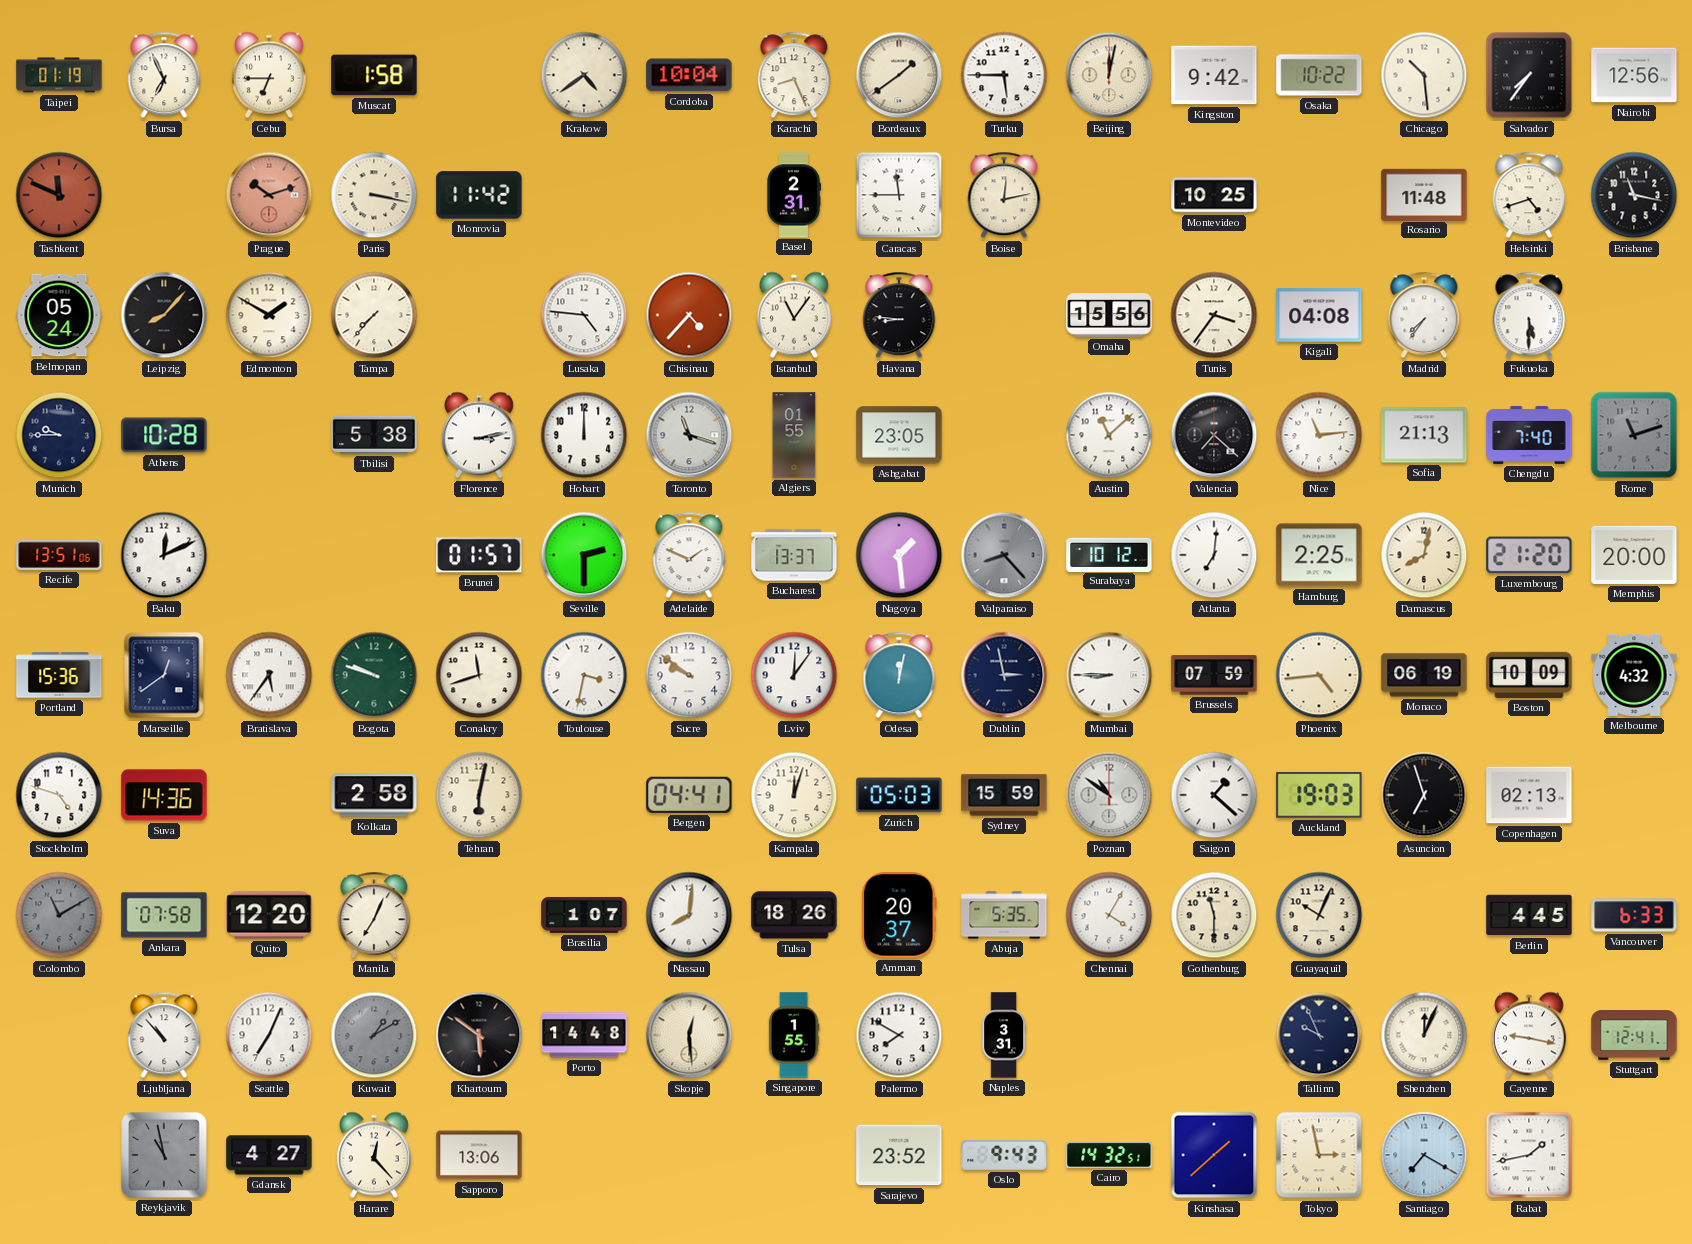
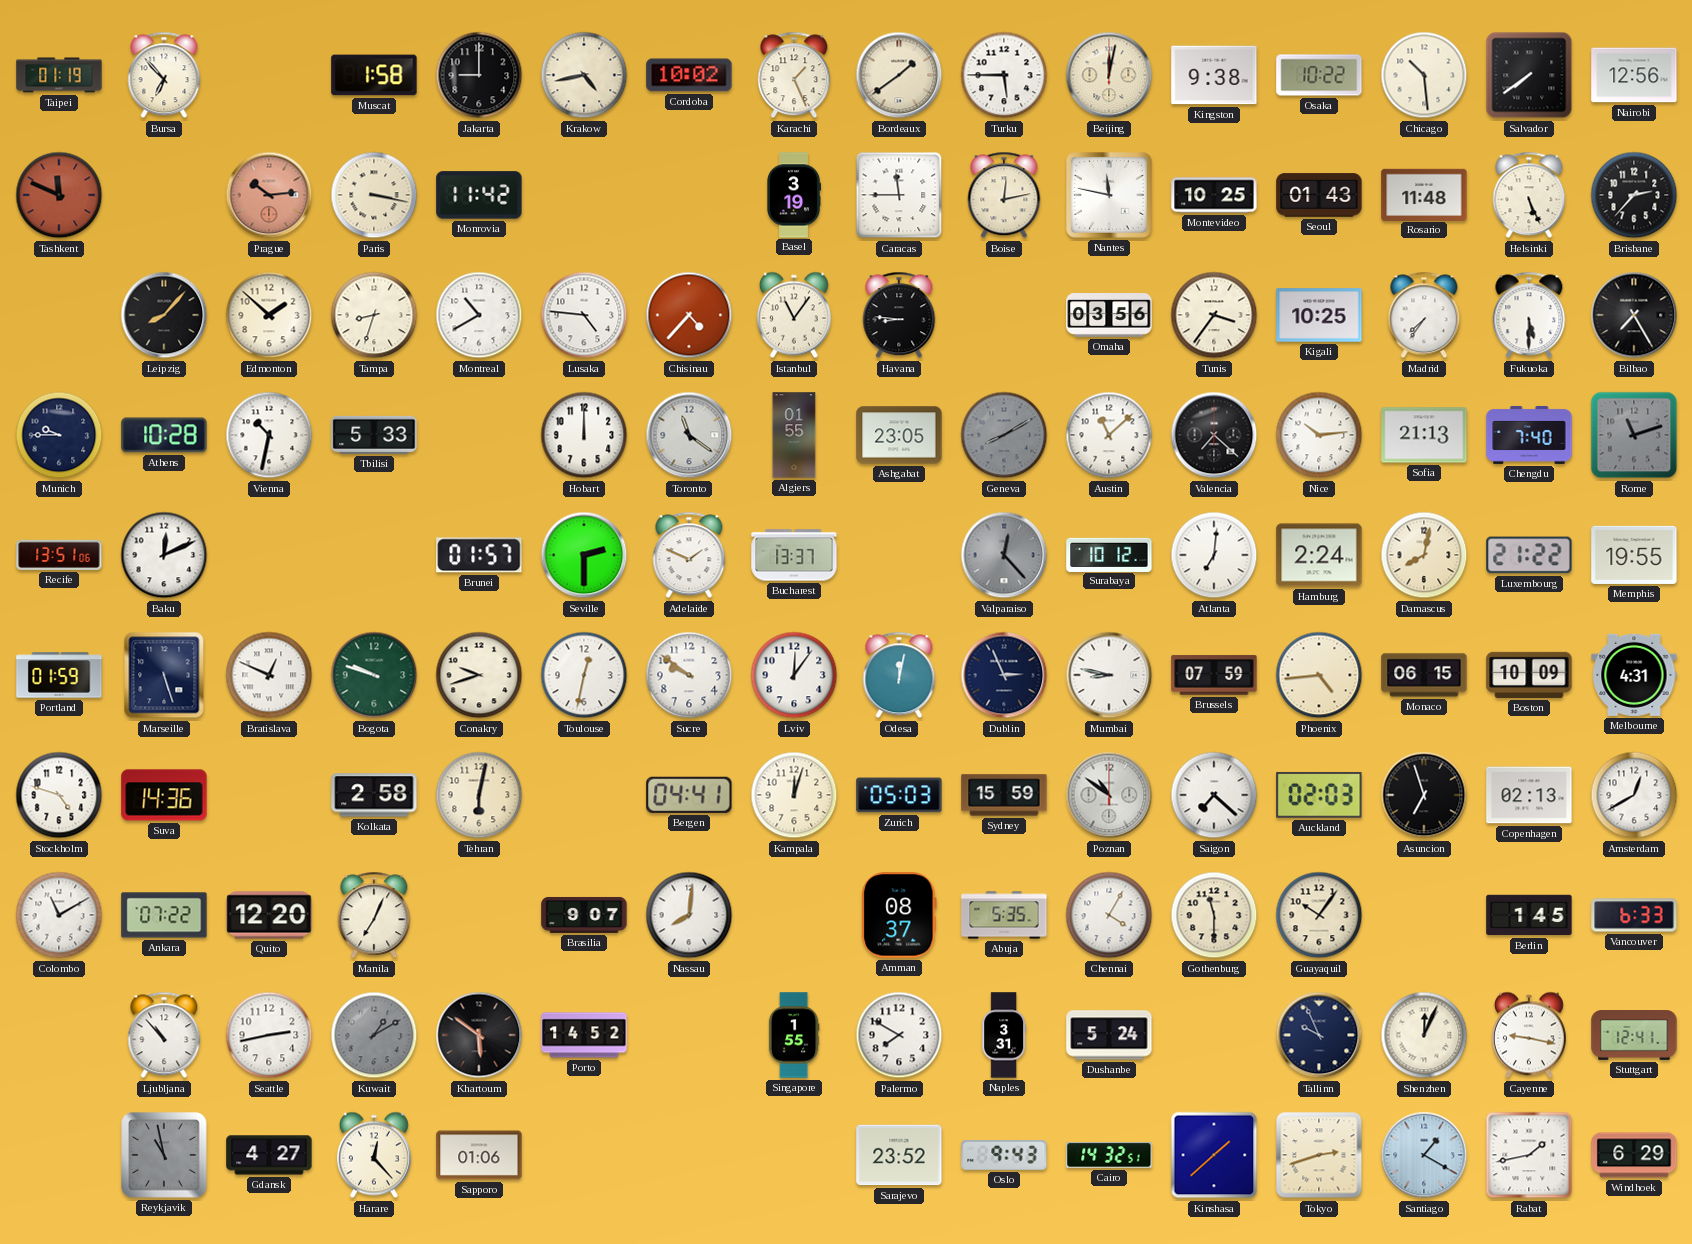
Bursa: 6:56 -> 6:53 (164, 75)
Cebu: 6:45 -> none (269, 75)
Jakarta: none -> 9:00 (479, 75)
Krakow: 4:39 -> 4:43 (584, 75)
Cordoba: 10:04 -> 10:02 (689, 75)
Karachi: 8:26 -> 1:26 (794, 75)
Kingston: 9:42 -> 9:38 (1214, 75)
Salvador: 7:36 -> 7:39 (1529, 75)
Prague: 10:12 -> 10:14 (269, 195)
Basel: 2:31 -> 3:19 (793, 195)
Nantes: none -> 11:47 (1110, 196)
Seoul: none -> 01:43 (1319, 195)
Helsinki: 4:42 -> 5:26 (1529, 195)
Brisbane: 11:17 -> 2:37 (1634, 195)
Belmopan: 05:24 -> none (59, 315)
Edmonton: 1:50 -> 1:52 (269, 315)
Tampa: 7:37 -> 8:33 (374, 315)
Montreal: none -> 10:40 (479, 315)
Omaha: 15:56 -> 03:56 (1109, 316)
Kigali: 04:08 -> 10:25 (1319, 315)
Bilbao: none -> 7:25 (1634, 315)
Vienna: none -> 10:32 (269, 435)
Tbilisi: 5:38 -> 5:33 (374, 435)
Florence: 3:13 -> none (479, 435)
Toronto: 11:18 -> 11:21 (689, 435)
Geneva: none -> 8:10 (1004, 435)
Nice: 11:14 -> 10:14 (1319, 435)
Nagoya: 1:29 -> none (899, 555)
Valparaiso: 8:23 -> 12:23 (1004, 555)
Hamburg: 2:25 -> 2:24 (1319, 555)
Luxembourg: 21:20 -> 21:22 (1529, 555)
Memphis: 20:00 -> 19:55 (1634, 555)
Portland: 15:36 -> 01:59 (59, 675)
Marseille: 12:39 -> 5:27 (164, 675)
Bratislava: 5:36 -> 12:49 (269, 675)
Conakry: 11:42 -> 9:42 (479, 675)
Toulouse: 3:32 -> 12:32 (584, 675)
Dublin: 2:58 -> 2:56 (1004, 675)
Mumbai: 8:45 -> 8:47 (1109, 675)
Monaco: 06:19 -> 06:15 (1424, 675)
Melbourne: 4:32 -> 4:31 (1634, 675)
Saigon: 1:22 -> 7:22 (1214, 795)
Auckland: 19:03 -> 02:03 (1319, 795)
Amsterdam: none -> 12:40 (1634, 795)
Colombo dial: grey -> white (59, 915)
Ankara: 07:58 -> 07:22 (164, 915)
Brasilia: 1:07 -> 9:07 (584, 915)
Tulsa: 18:26 -> none (794, 915)
Amman: 20:37 -> 08:37 (899, 915)
Guayaquil: 10:04 -> 10:06 (1319, 915)
Berlin: 4:45 -> 1:45 (1529, 915)
Seattle: 7:04 -> 2:43 (269, 1035)
Porto: 14:48 -> 14:52 (584, 1035)
Skopje: 12:29 -> none (689, 1035)
Dushanbe: none -> 5:24 (1109, 1035)
Sapporo: 13:06 -> 01:06 (479, 1155)
Tokyo: 2:58 -> 2:42 (1319, 1155)
Santiago: 7:20 -> 1:20 (1424, 1155)
Windhoek: none -> 6:29 (1634, 1155)
